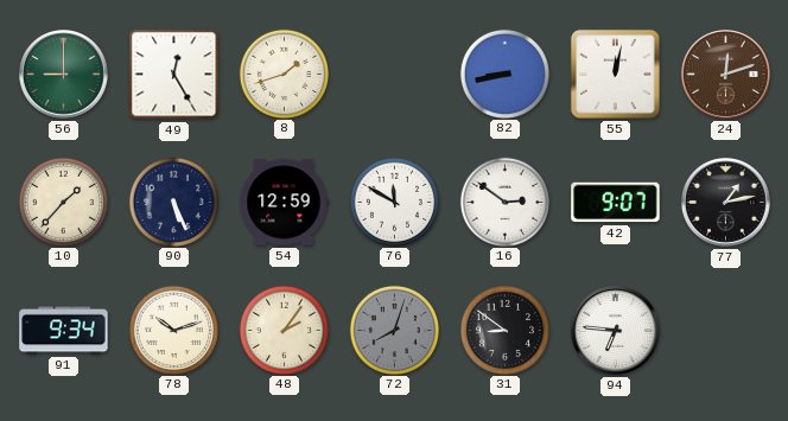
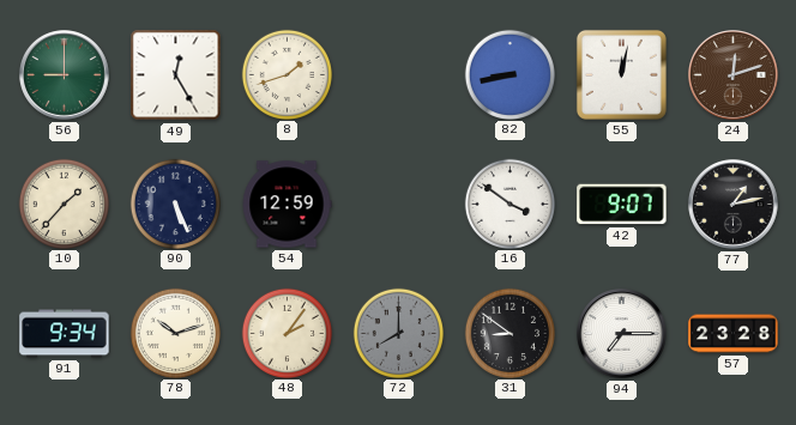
76: 11:50 -> none (394, 202)
16: 2:51 -> 3:51 (509, 204)
72: 8:03 -> 8:00 (398, 333)
94: 6:46 -> 7:15 (622, 334)
57: none -> 23:28 (734, 334)
